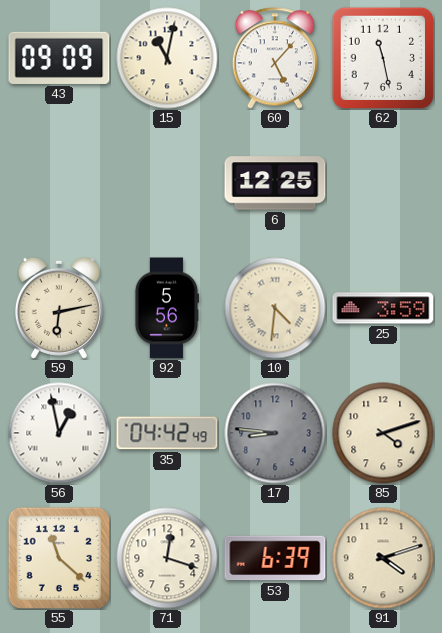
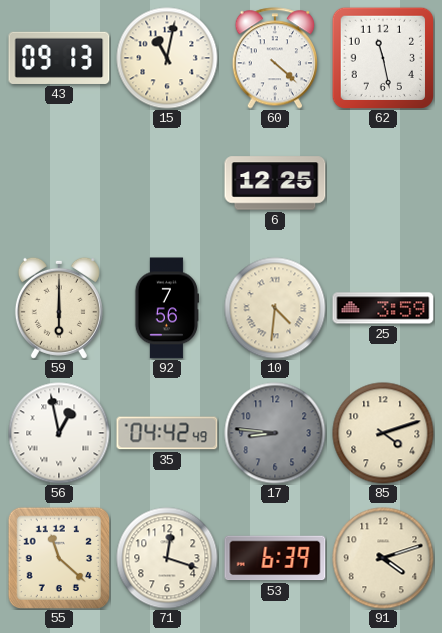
43: 09:09 -> 09:13 (59, 58)
60: 5:07 -> 4:22 (274, 58)
59: 6:13 -> 6:00 (59, 308)
92: 5:56 -> 7:56 (167, 308)
